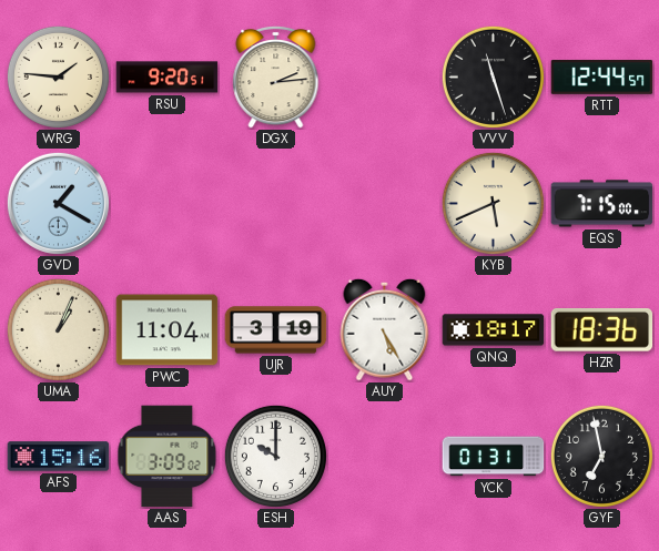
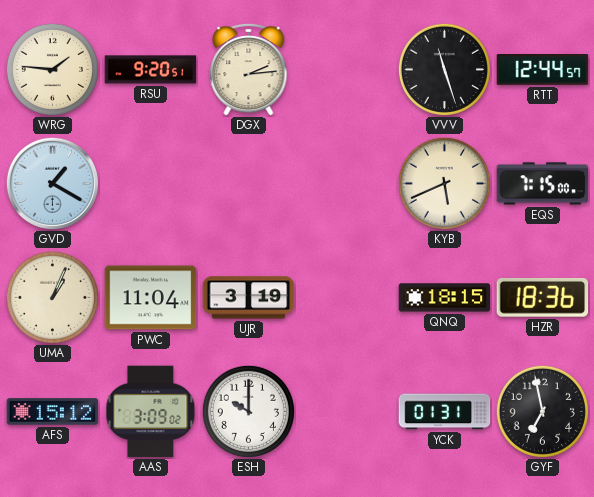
AUY: 5:25 -> none (385, 329)
QNQ: 18:17 -> 18:15 (445, 298)
AFS: 15:16 -> 15:12 (53, 412)
